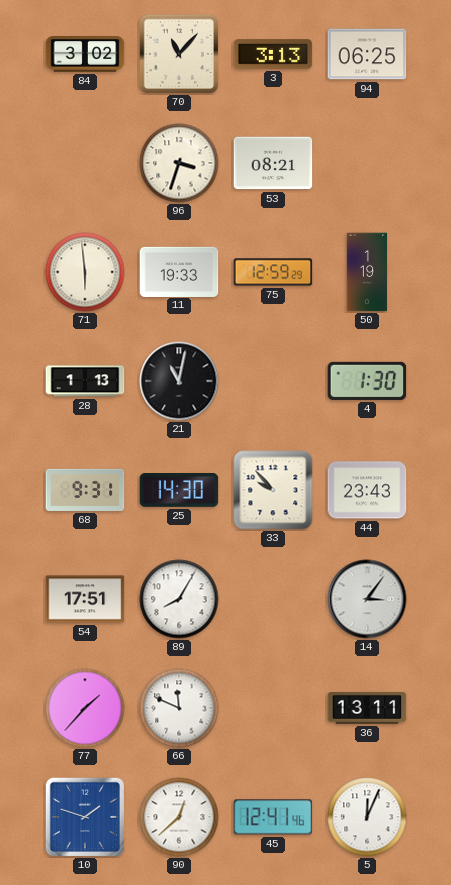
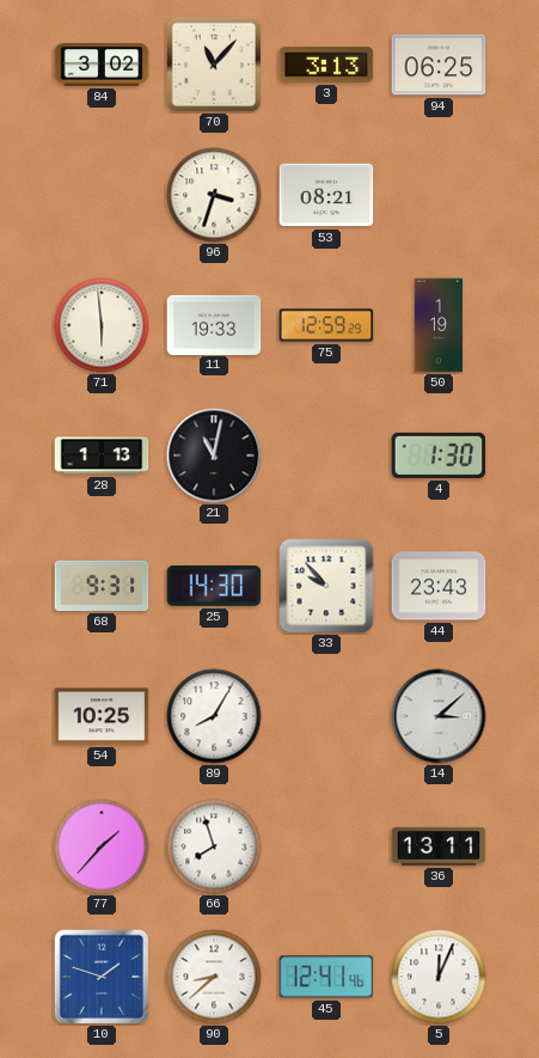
54: 17:51 -> 10:25 (102, 716)
14: 3:06 -> 3:08 (439, 716)
66: 11:49 -> 7:57 (214, 846)
90: 12:38 -> 8:38 (214, 977)
